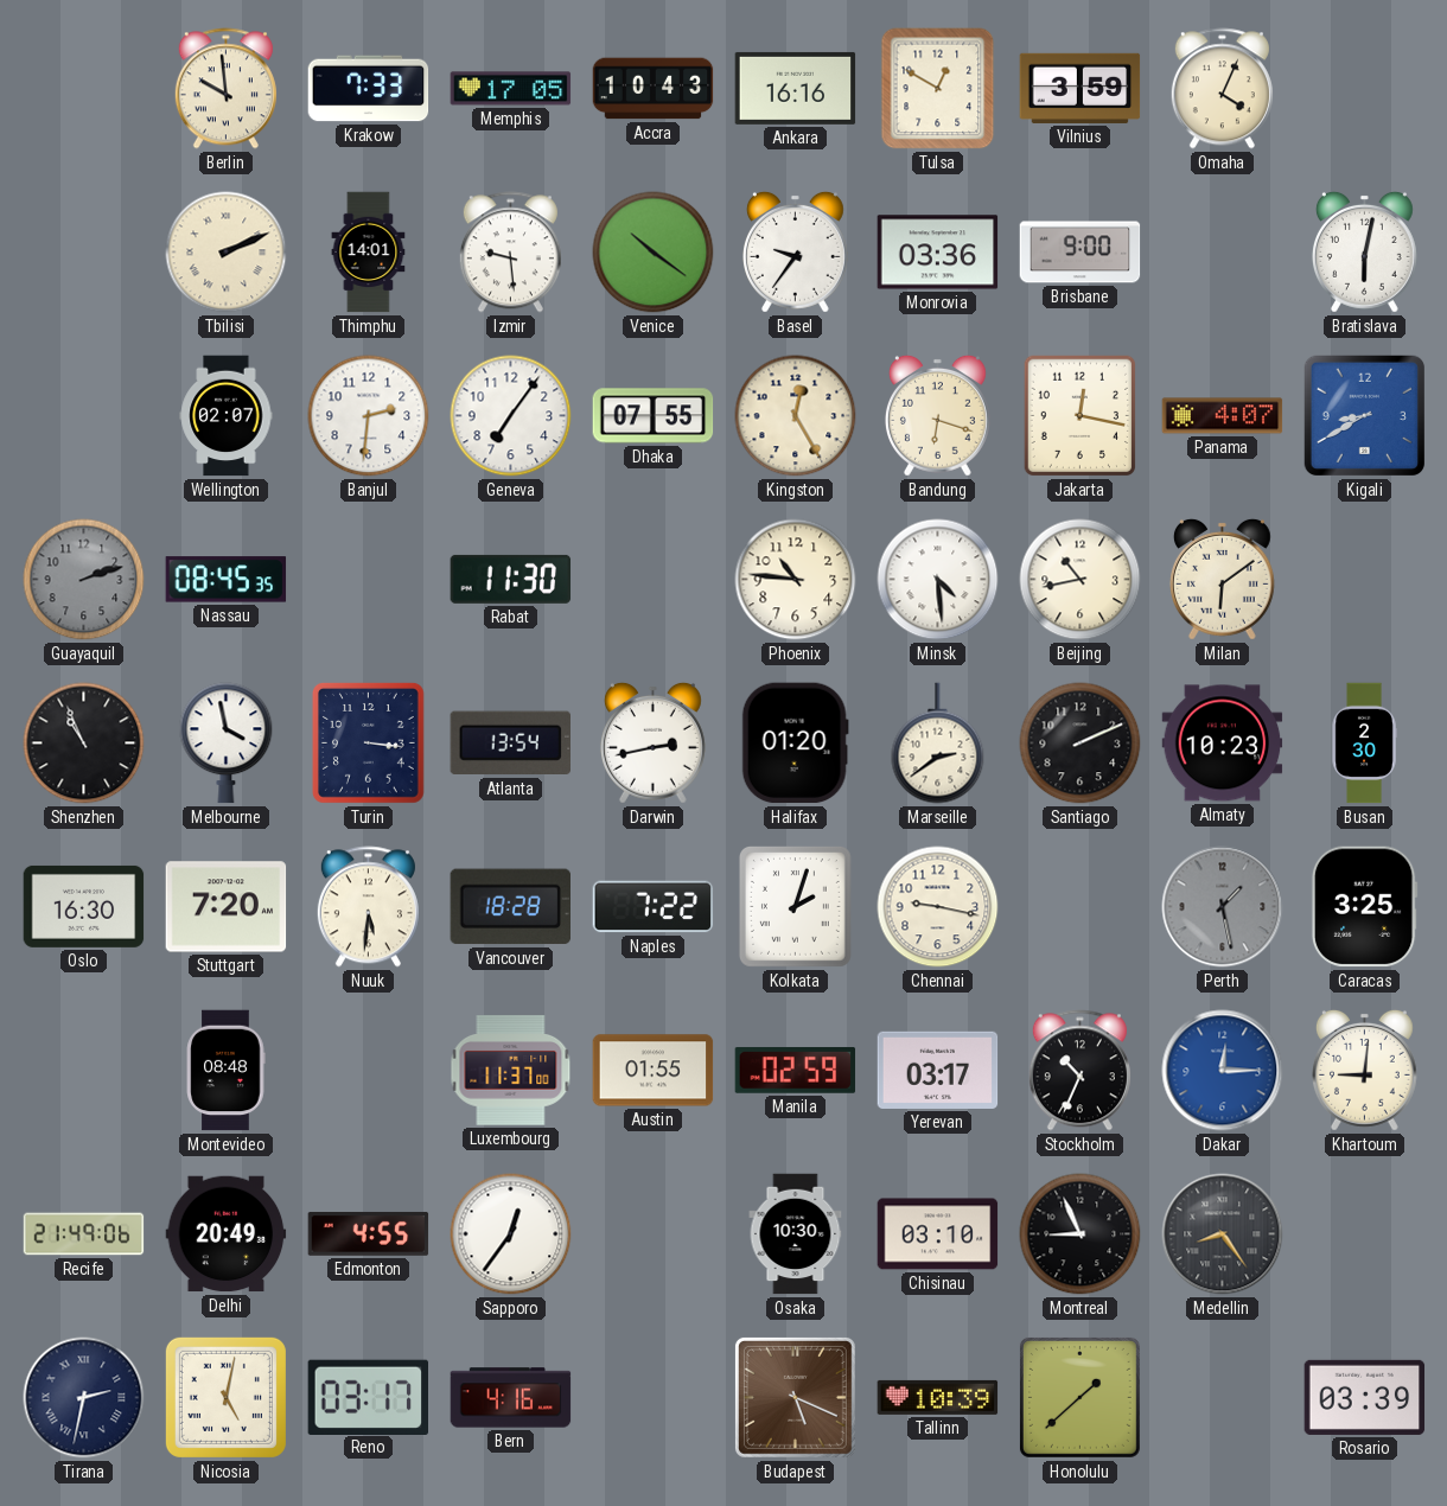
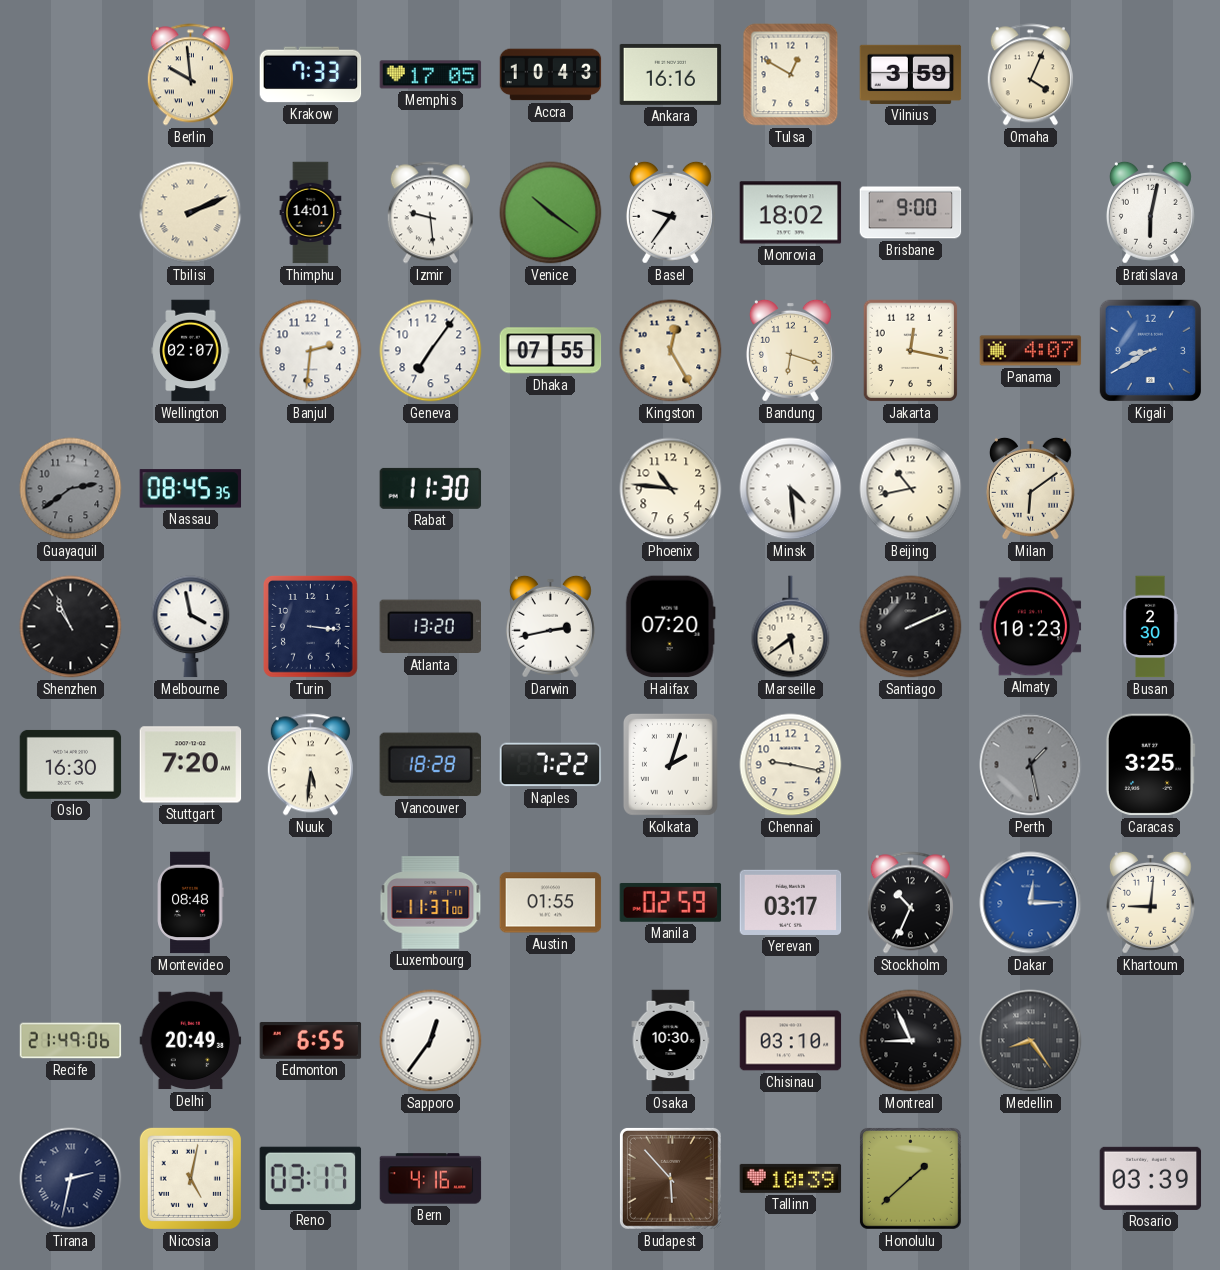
Monrovia: 03:36 -> 18:02 (791, 213)
Guayaquil: 2:12 -> 2:39 (71, 489)
Atlanta: 13:54 -> 13:20 (430, 627)
Halifax: 01:20 -> 07:20 (670, 627)
Marseille: 2:39 -> 5:39 (791, 627)
Edmonton: 4:55 -> 6:55 (311, 1040)
Budapest: 5:19 -> 5:53 (670, 1178)
